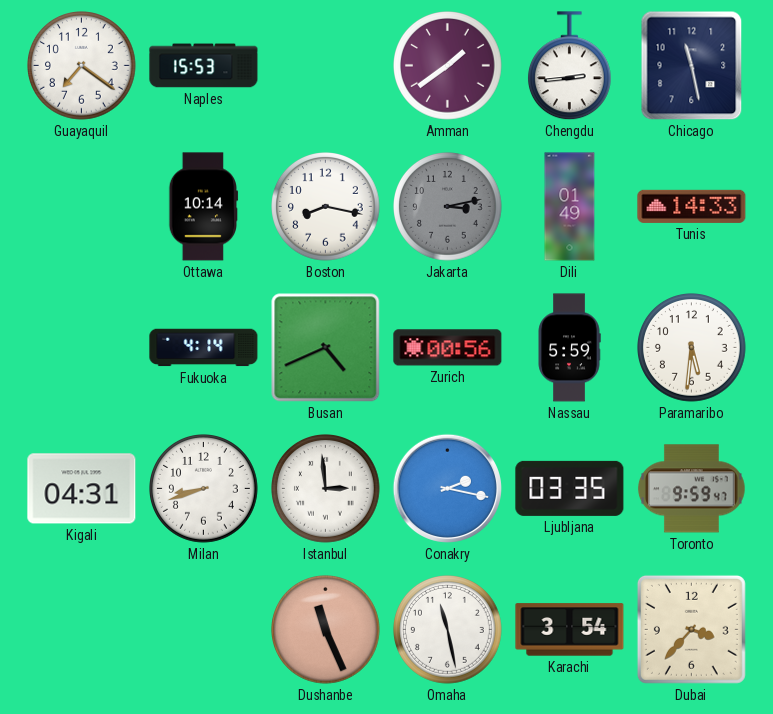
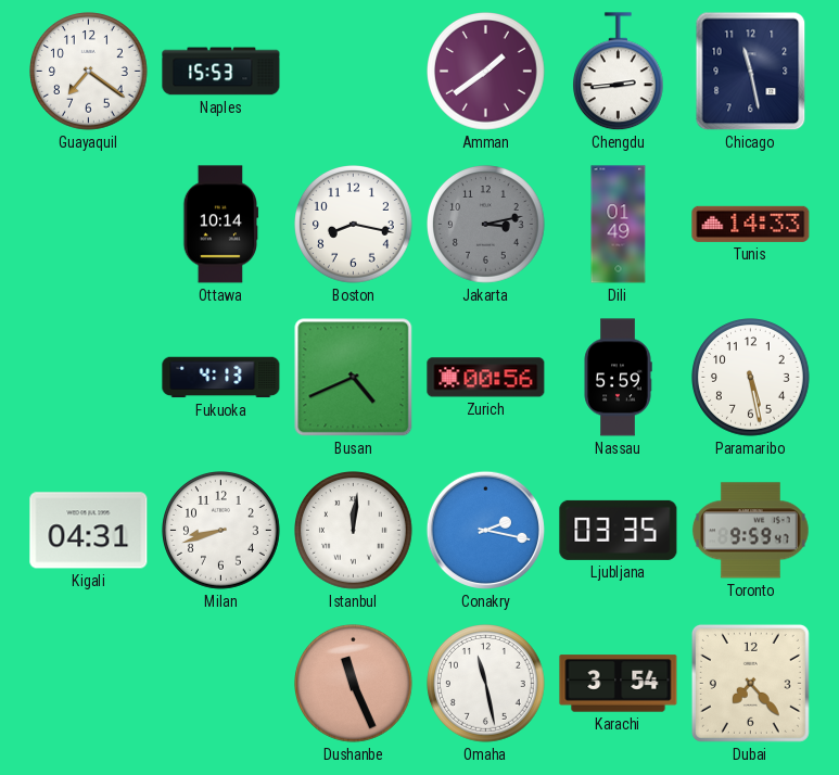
Fukuoka: 4:14 -> 4:13 (221, 378)
Paramaribo: 5:31 -> 5:28 (751, 378)
Istanbul: 2:59 -> 12:01 (354, 531)
Dubai: 3:37 -> 7:23 (750, 683)
